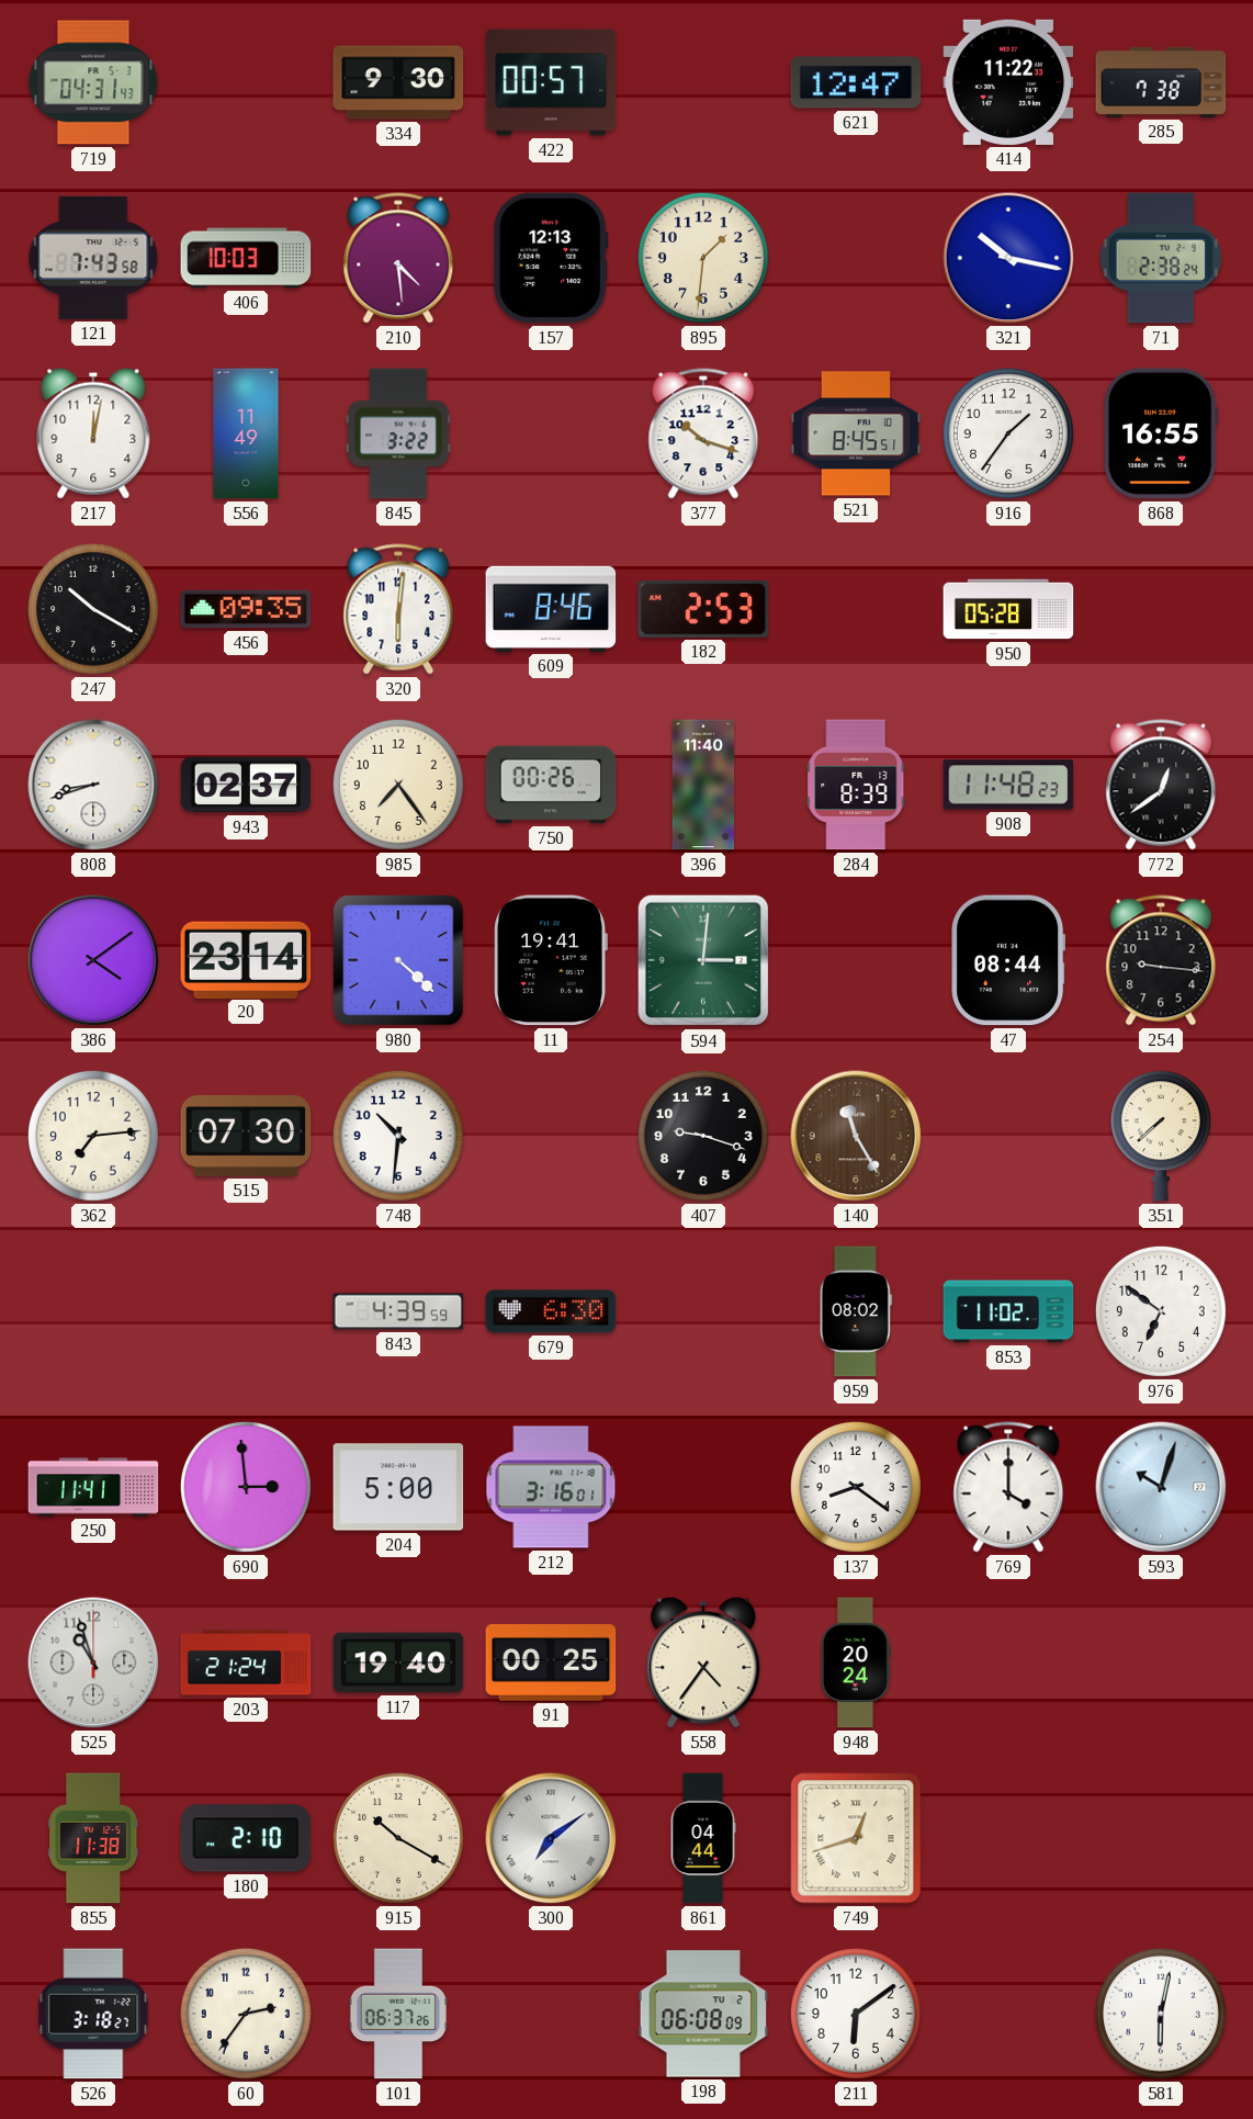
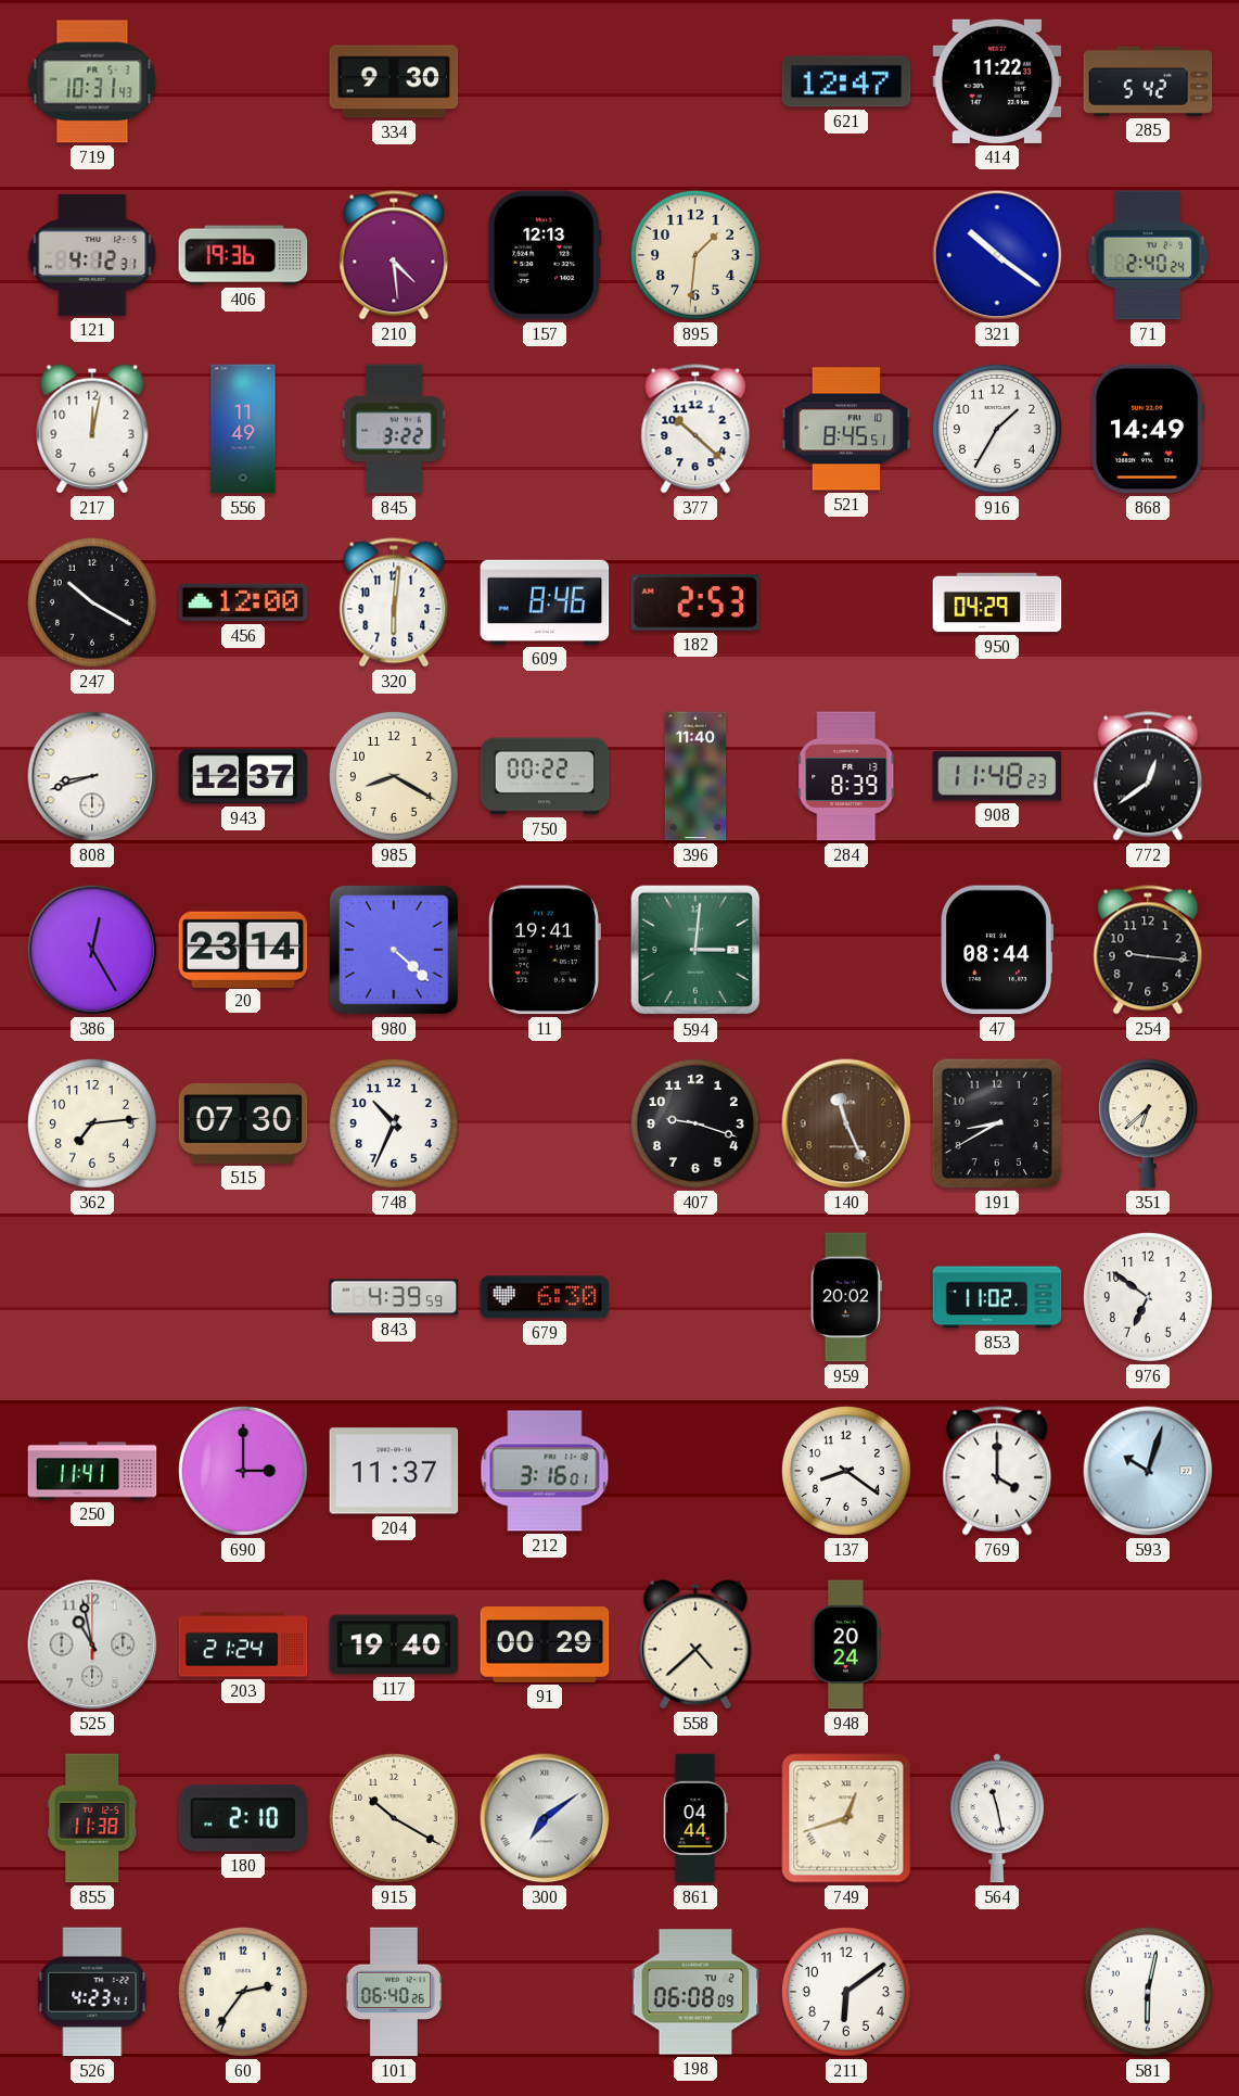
719: 04:31 -> 10:31 (92, 81)
422: 00:57 -> none (551, 82)
285: 7:38 -> 5:42 (1148, 81)
121: 7:43 -> 4:12 (92, 255)
406: 10:03 -> 19:36 (243, 255)
321: 10:17 -> 10:21 (997, 255)
71: 2:38 -> 2:40 (1147, 255)
377: 10:18 -> 10:22 (695, 429)
916: 1:36 -> 1:35 (997, 429)
868: 16:55 -> 14:49 (1148, 429)
456: 09:35 -> 12:00 (243, 602)
950: 05:28 -> 04:29 (997, 602)
943: 02:37 -> 12:37 (243, 776)
985: 7:24 -> 8:20 (394, 776)
750: 00:26 -> 00:22 (545, 776)
386: 4:09 -> 12:25 (92, 950)
748: 10:31 -> 10:34 (394, 1123)
140: 11:25 -> 11:26 (846, 1123)
191: none -> 8:40 (997, 1123)
351: 7:38 -> 6:38 (1148, 1123)
959: 08:02 -> 20:02 (846, 1297)
690: 2:59 -> 3:00 (243, 1471)
204: 5:00 -> 11:37 (394, 1471)
525: 10:57 -> 10:58 (92, 1644)
91: 00:25 -> 00:29 (545, 1646)
558: 4:36 -> 4:38 (695, 1644)
564: none -> 11:28 (997, 1818)
526: 3:18 -> 4:23 (92, 1992)
101: 06:37 -> 06:40 (394, 1992)
